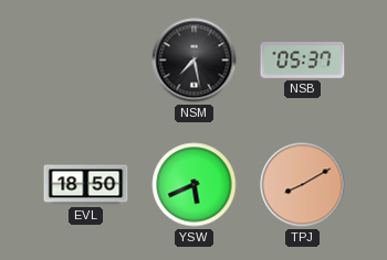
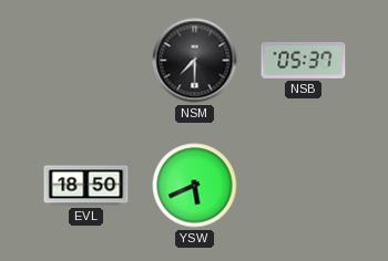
NSM: 7:28 -> 7:30 (195, 61)
TPJ: 8:10 -> none (303, 185)
